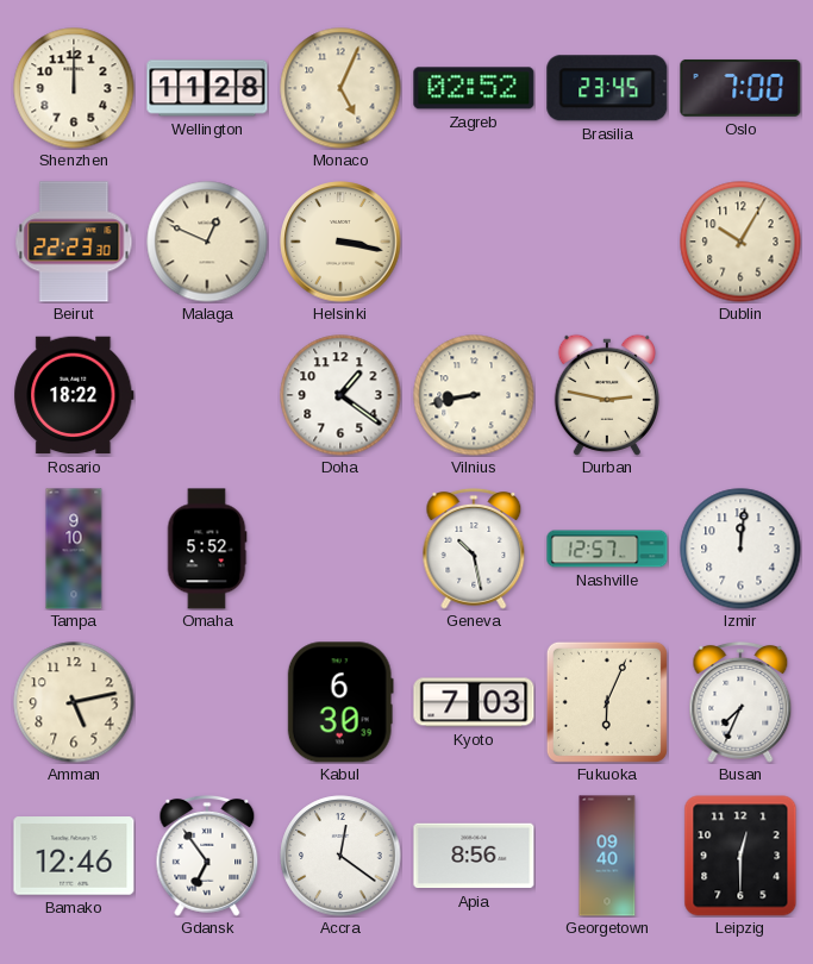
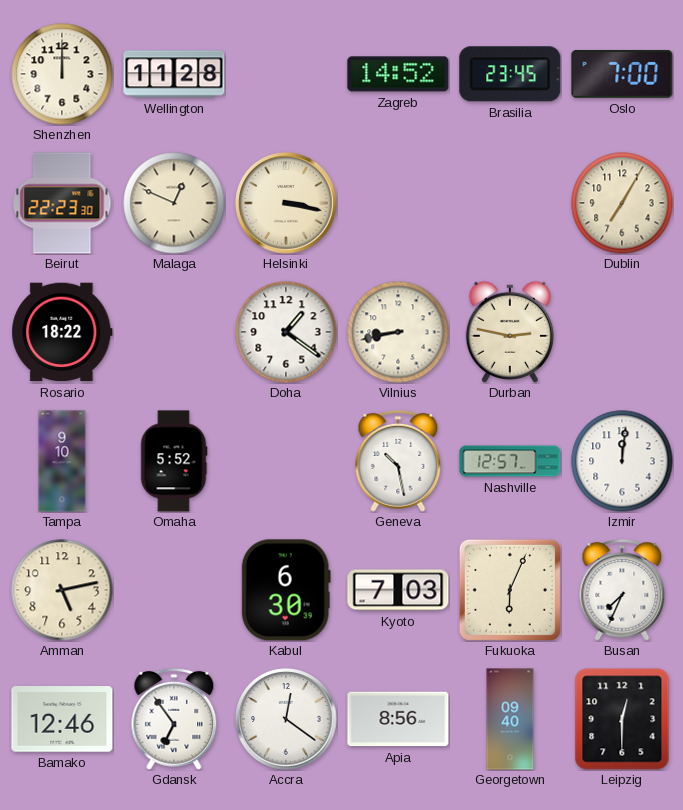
Monaco: 5:04 -> none (340, 88)
Zagreb: 02:52 -> 14:52 (398, 74)
Dublin: 10:05 -> 7:05 (622, 203)
